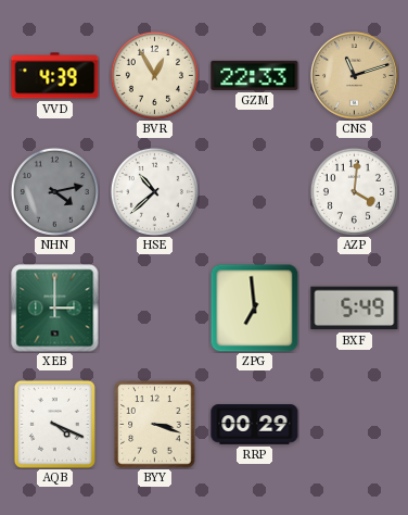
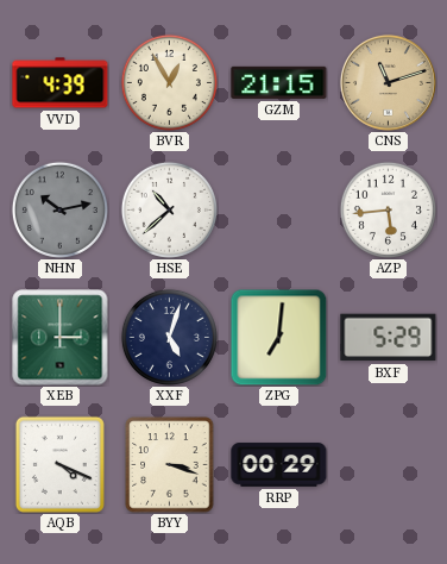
GZM: 22:33 -> 21:15 (279, 82)
NHN: 4:13 -> 10:13 (59, 209)
AZP: 4:01 -> 5:44 (388, 209)
XXF: none -> 5:03 (169, 337)
ZPG: 6:59 -> 7:01 (278, 337)
BXF: 5:49 -> 5:29 (389, 338)
